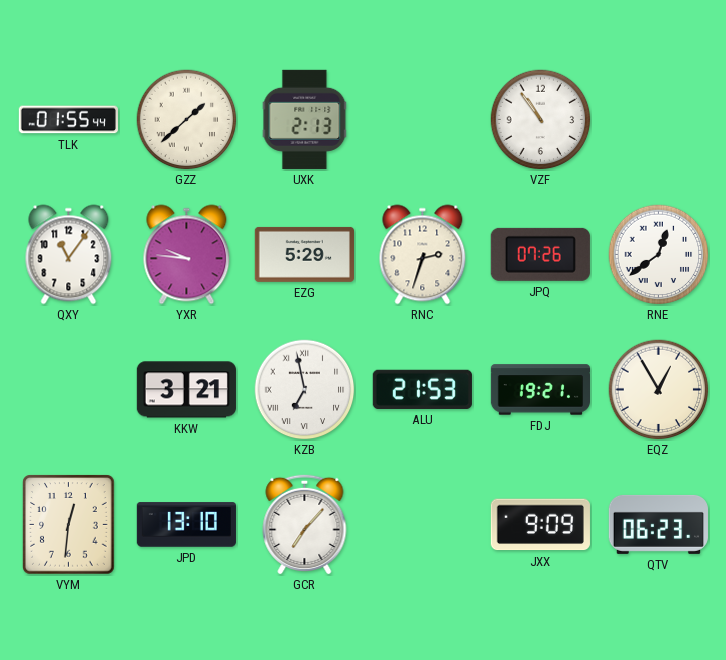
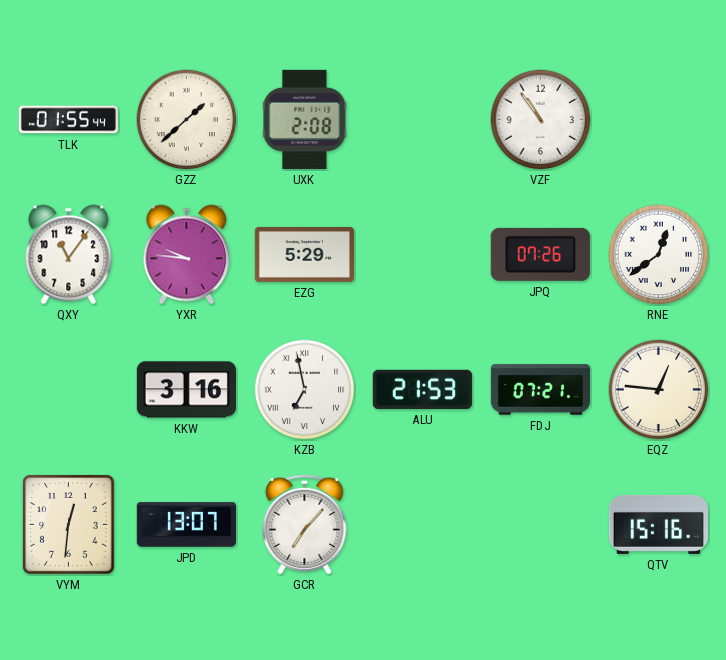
UXK: 2:13 -> 2:08 (305, 119)
RNC: 2:33 -> none (423, 255)
KKW: 3:21 -> 3:16 (186, 390)
FDJ: 19:21 -> 07:21 (540, 390)
EQZ: 12:55 -> 12:46 (659, 390)
JPD: 13:10 -> 13:07 (186, 525)
JXX: 9:09 -> none (540, 525)
QTV: 06:23 -> 15:16 (658, 524)
